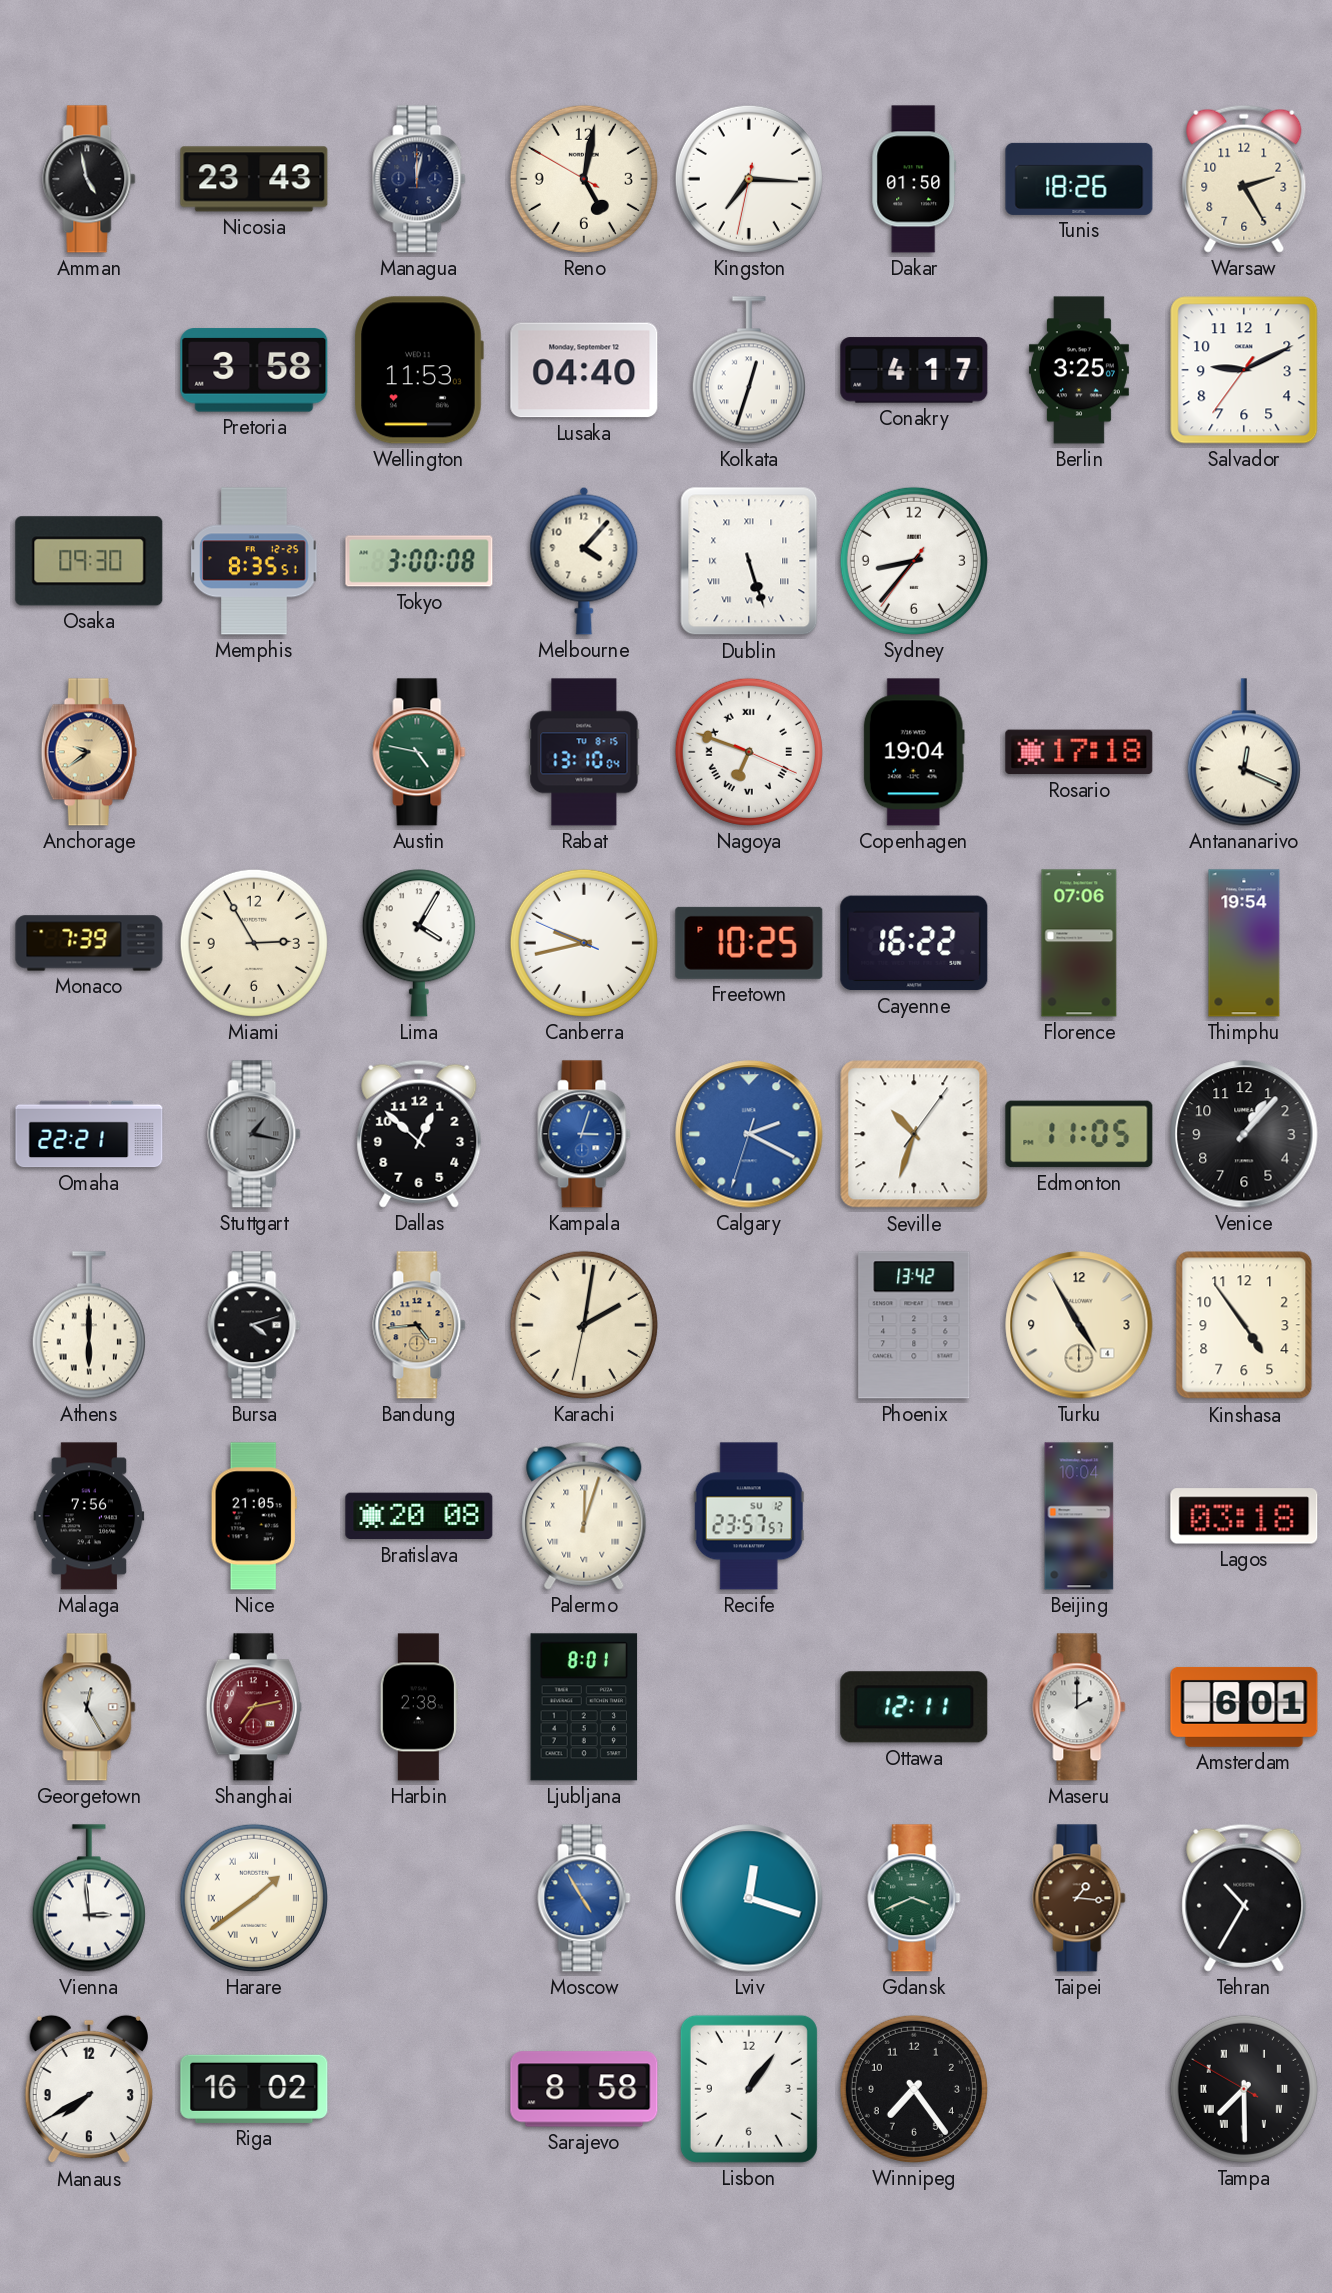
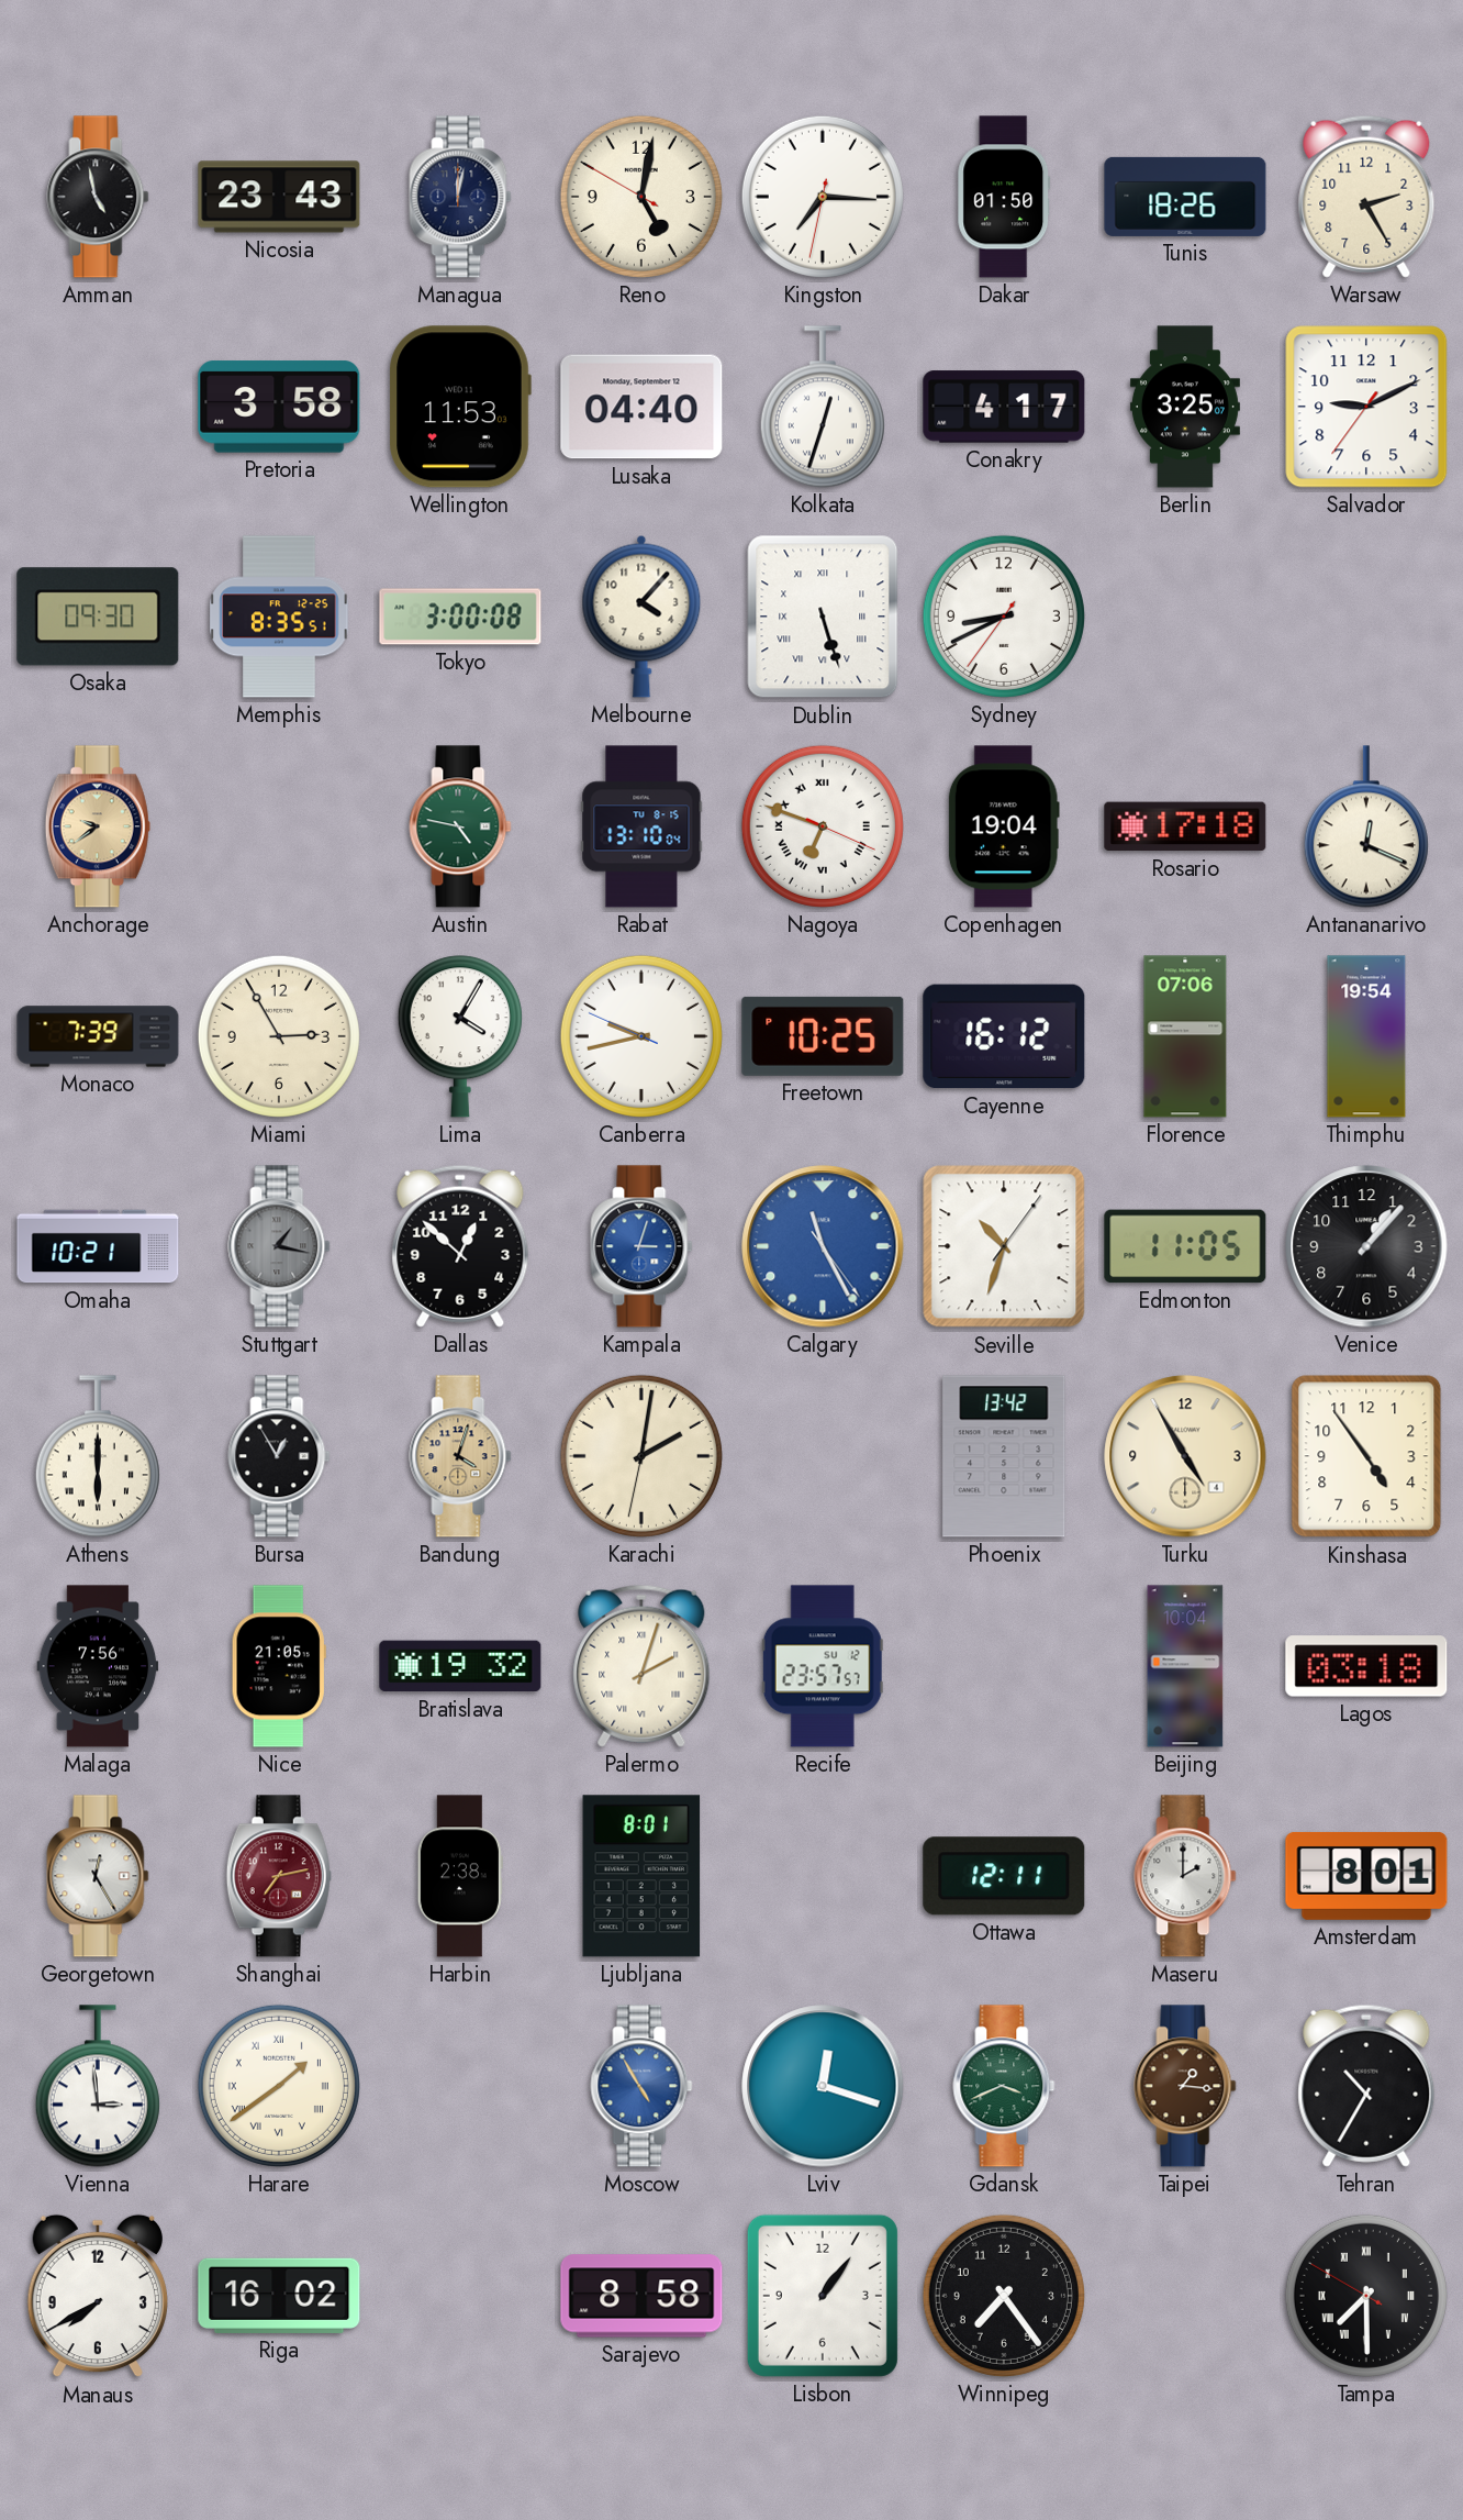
Sydney: 8:36 -> 8:40 (1004, 617)
Cayenne: 16:22 -> 16:12 (1004, 1036)
Omaha: 22:21 -> 10:21 (98, 1246)
Calgary: 2:19 -> 11:25 (823, 1246)
Bursa: 4:12 -> 12:55 (279, 1456)
Bandung: 4:44 -> 4:03 (460, 1456)
Bratislava: 20:08 -> 19:32 (460, 1666)
Palermo: 12:03 -> 2:03 (641, 1666)
Amsterdam: 6:01 -> 8:01 (1366, 1876)
